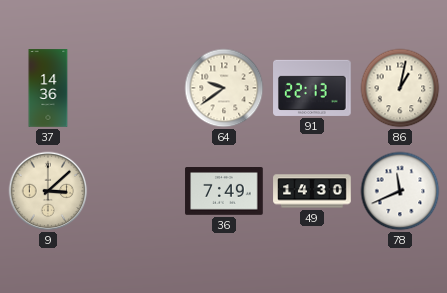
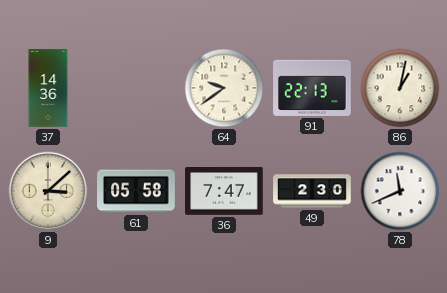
61: none -> 05:58 (136, 191)
36: 7:49 -> 7:47 (224, 192)
49: 14:30 -> 2:30 (312, 191)
